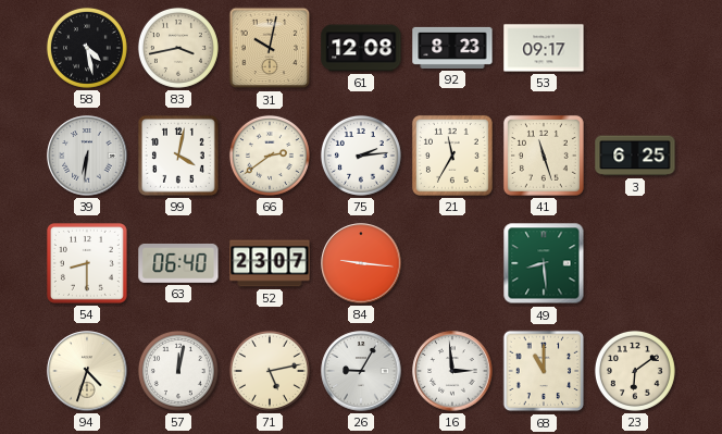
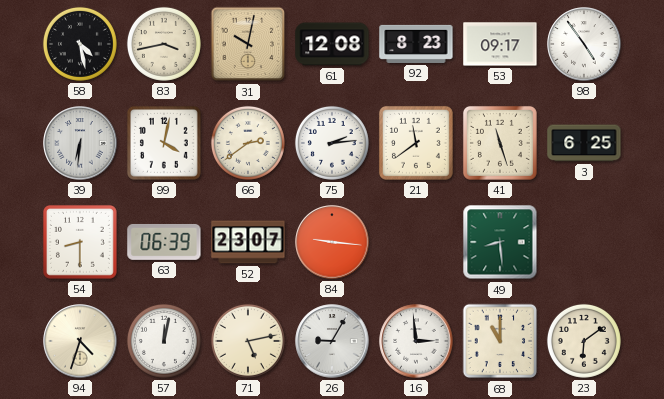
98: none -> 4:54 (584, 44)
21: 11:35 -> 11:39 (416, 143)
63: 06:40 -> 06:39 (164, 242)
